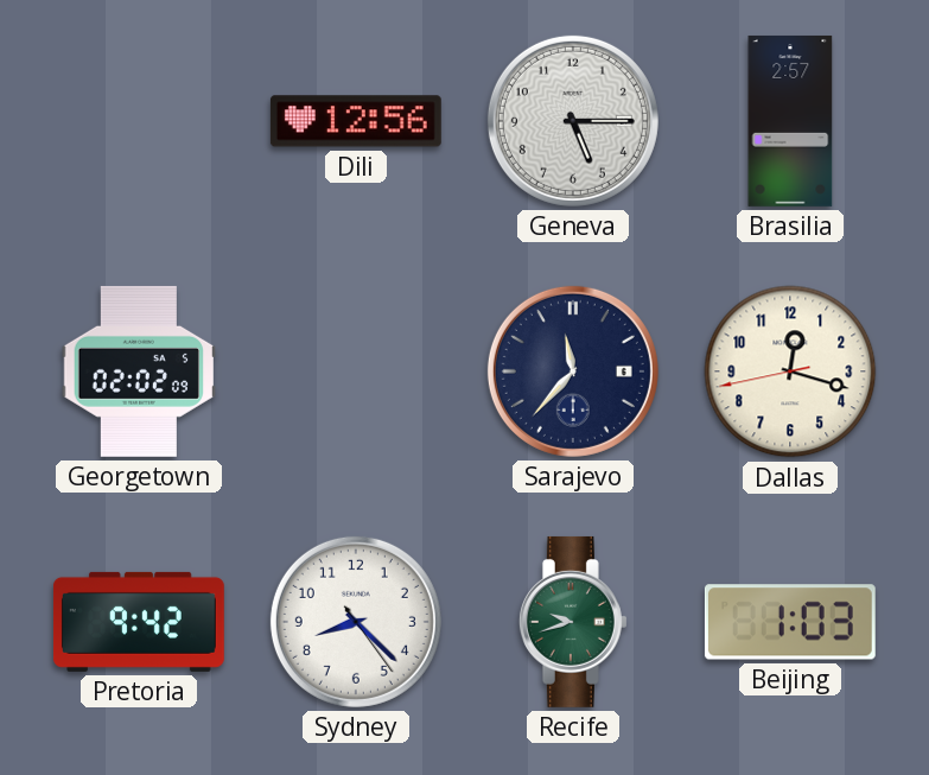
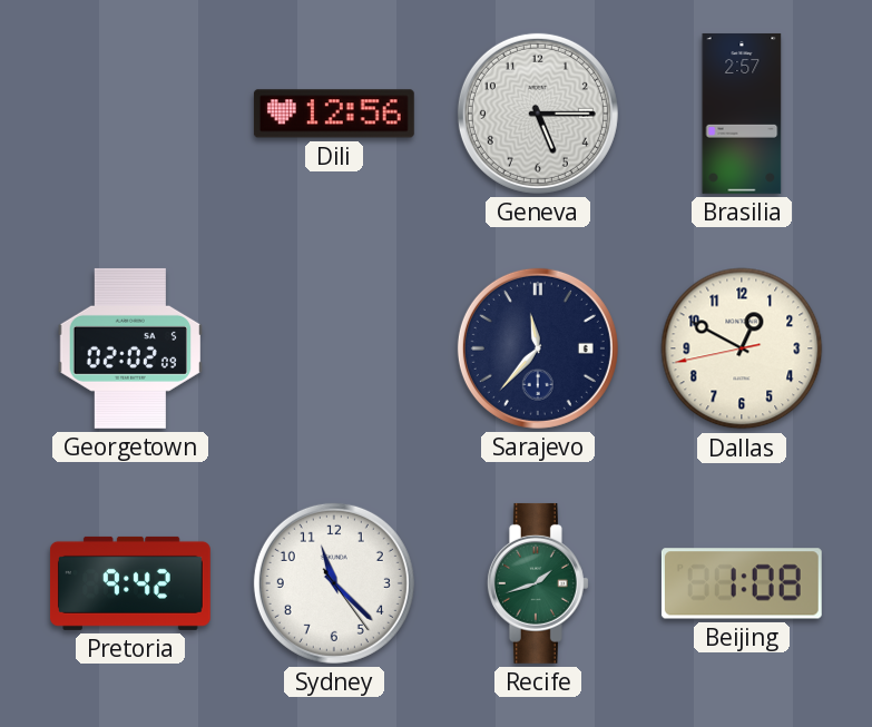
Dallas: 12:17 -> 12:49 (742, 348)
Sydney: 8:22 -> 11:22 (334, 583)
Recife: 9:42 -> 1:42 (538, 583)
Beijing: 1:03 -> 1:08 (742, 583)
